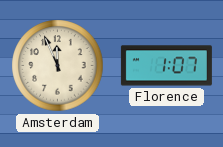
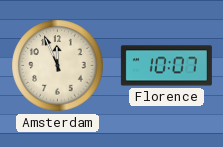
Florence: 1:07 -> 10:07 (166, 66)
